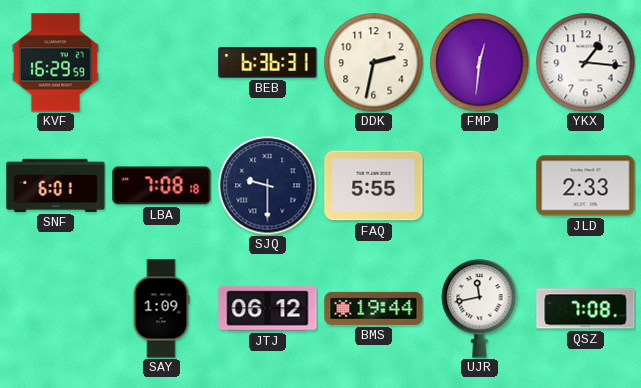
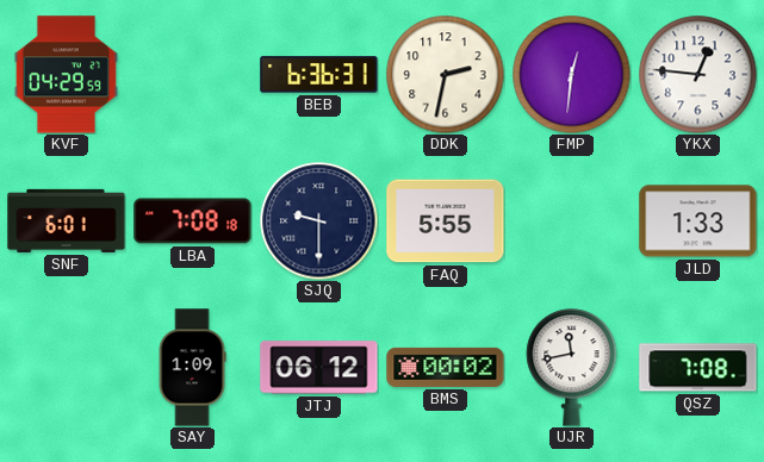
KVF: 16:29 -> 04:29 (66, 75)
YKX: 1:16 -> 12:46 (698, 75)
JLD: 2:33 -> 1:33 (698, 221)
BMS: 19:44 -> 00:02 (446, 367)
